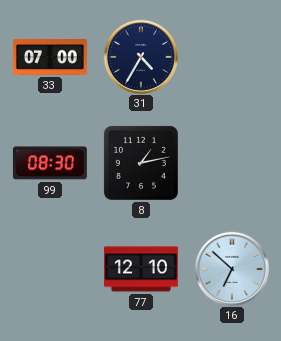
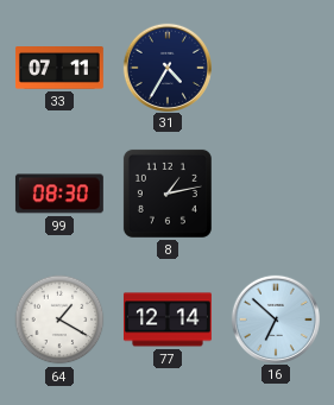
33: 07:00 -> 07:11 (59, 69)
64: none -> 1:20 (59, 319)
77: 12:10 -> 12:14 (168, 319)
